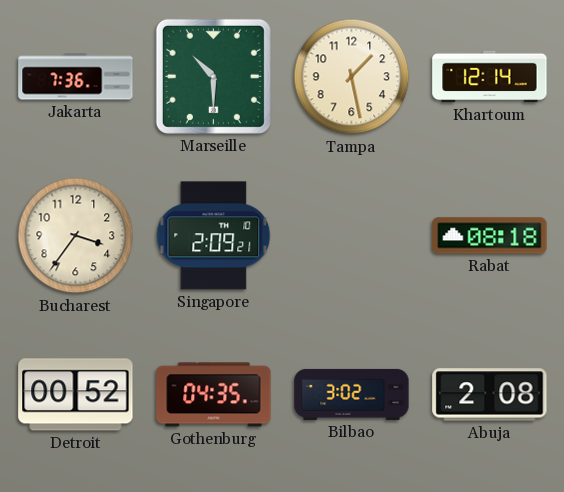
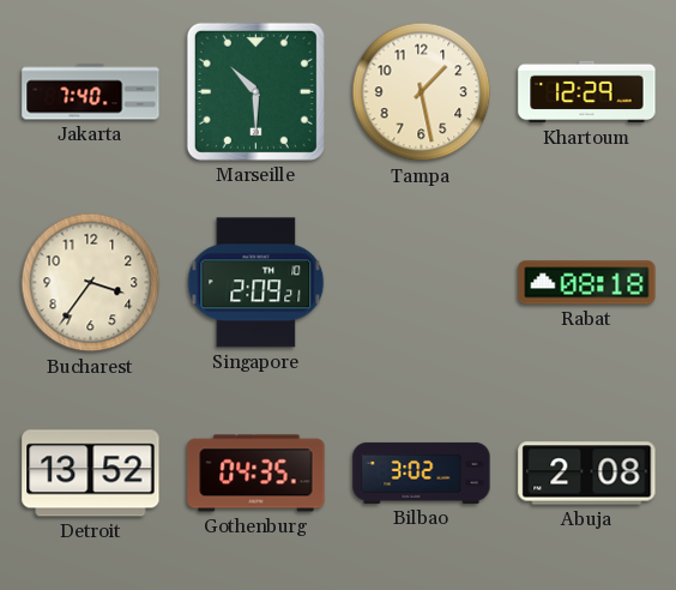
Jakarta: 7:36 -> 7:40 (91, 92)
Khartoum: 12:14 -> 12:29 (587, 92)
Detroit: 00:52 -> 13:52 (91, 474)
